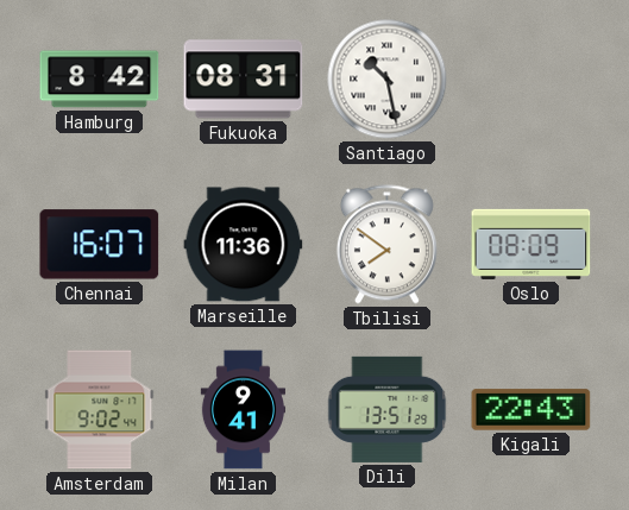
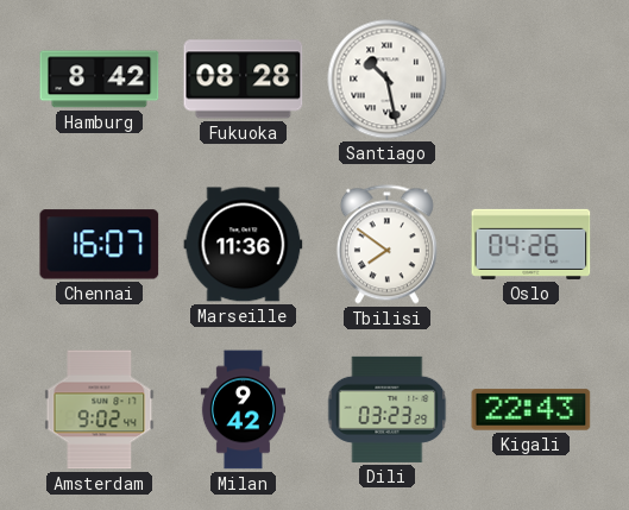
Fukuoka: 08:31 -> 08:28 (244, 80)
Oslo: 08:09 -> 04:26 (531, 244)
Milan: 9:41 -> 9:42 (243, 410)
Dili: 13:51 -> 03:23 (388, 409)
